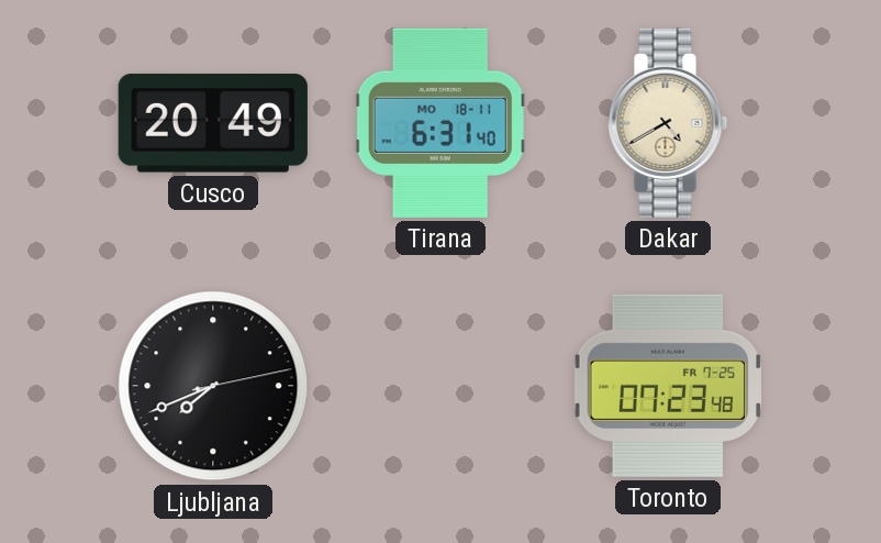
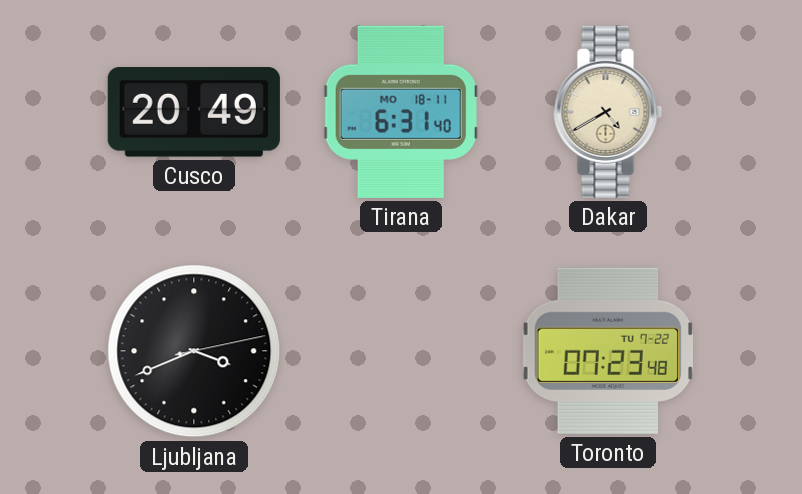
Ljubljana: 7:41 -> 3:41 (194, 351)
Toronto date: FR 7-25 -> TU 7-22 (607, 351)
